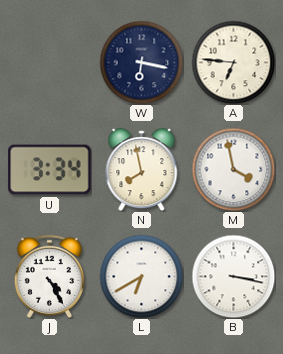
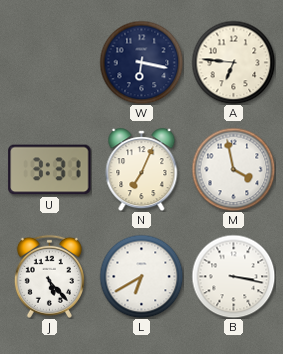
U: 3:34 -> 3:31 (50, 170)
N: 7:58 -> 7:04 (142, 170)
J: 4:25 -> 5:23 (49, 276)
